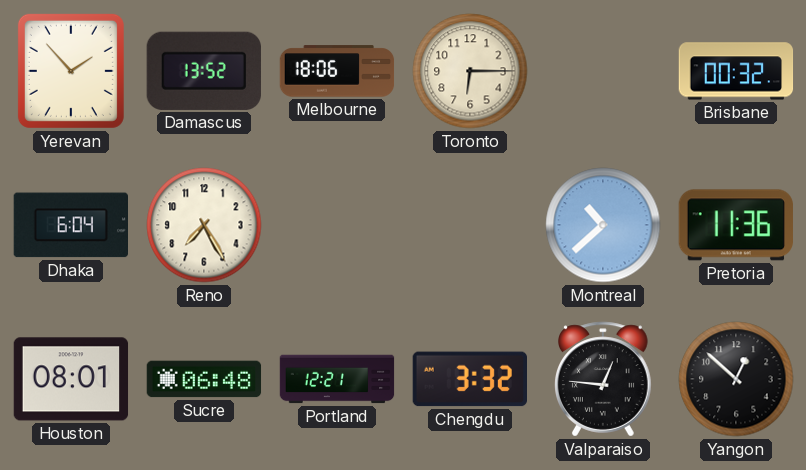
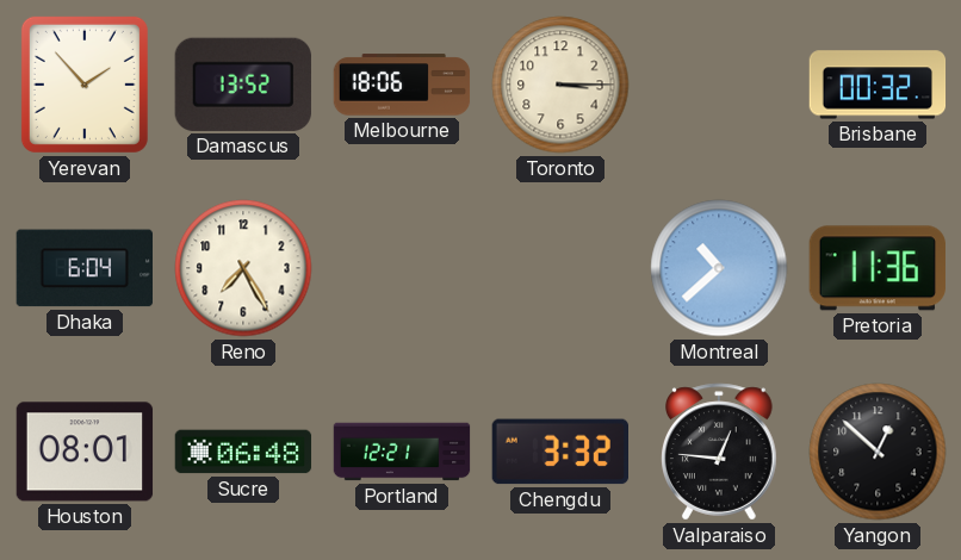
Toronto: 6:15 -> 3:15 (560, 85)
